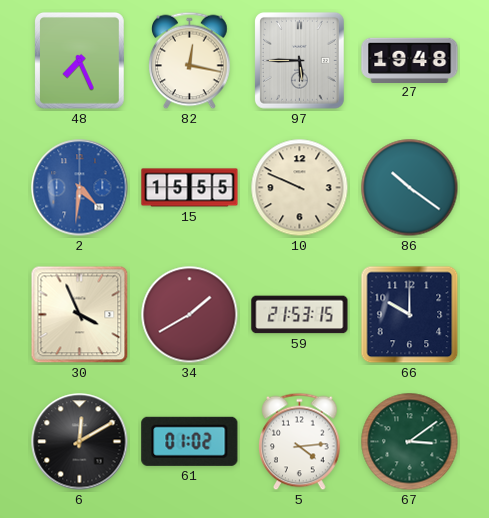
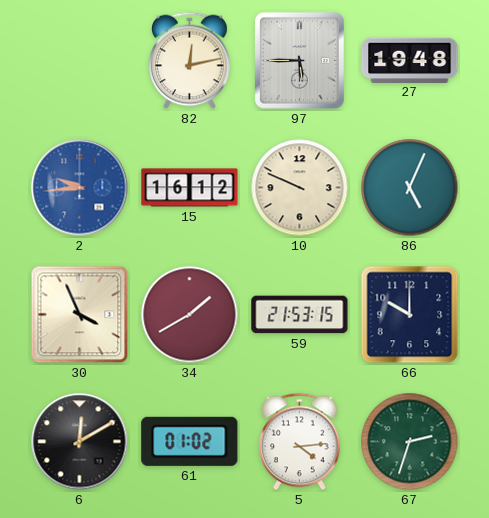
48: 7:26 -> none (79, 60)
82: 12:17 -> 12:13 (190, 61)
2: 4:31 -> 9:44 (80, 188)
15: 15:55 -> 16:12 (190, 188)
86: 10:21 -> 5:04 (410, 188)
67: 3:09 -> 2:33 (410, 442)
